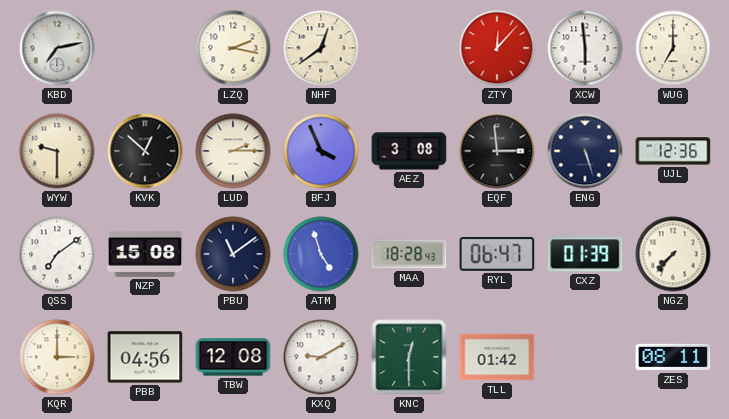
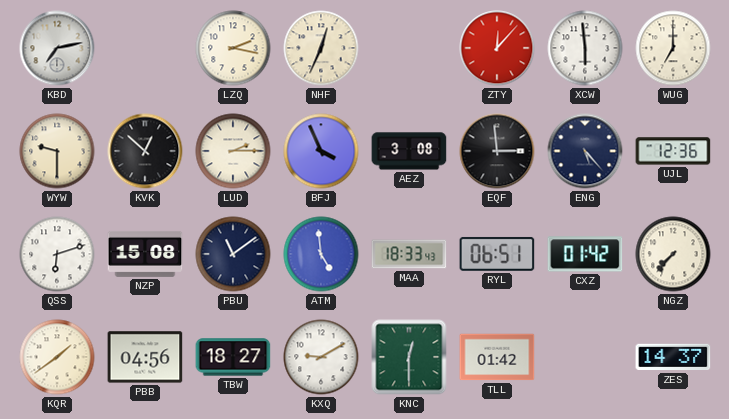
NHF: 12:39 -> 12:34 (321, 48)
ENG: 5:27 -> 5:23 (585, 151)
QSS: 7:09 -> 6:12 (57, 254)
ATM: 4:57 -> 4:59 (321, 254)
MAA: 18:28 -> 18:33 (409, 254)
RYL: 06:47 -> 06:51 (497, 254)
CXZ: 01:39 -> 01:42 (585, 254)
KQR: 3:00 -> 1:39 (57, 357)
TBW: 12:08 -> 18:27 (233, 357)
ZES: 08:11 -> 14:37 (673, 357)
